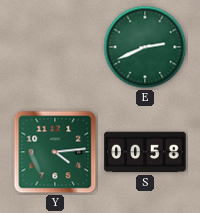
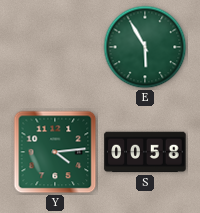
E: 2:41 -> 5:55 (145, 47)
